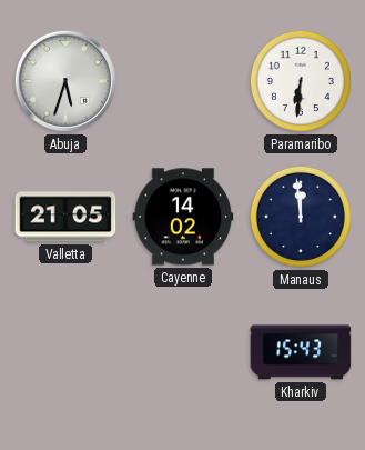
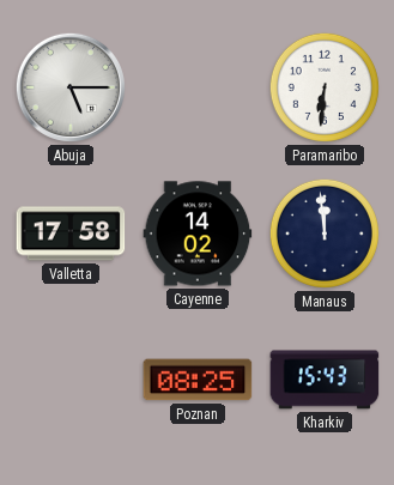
Abuja: 5:33 -> 5:15 (71, 87)
Valletta: 21:05 -> 17:58 (71, 234)
Poznan: none -> 08:25 (198, 380)
